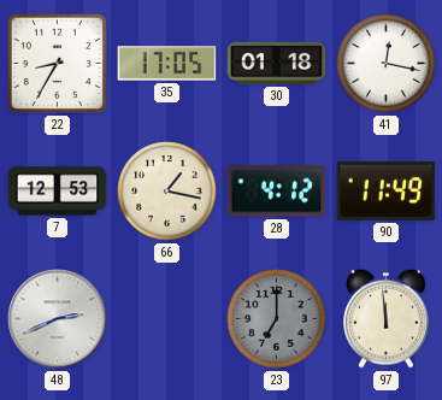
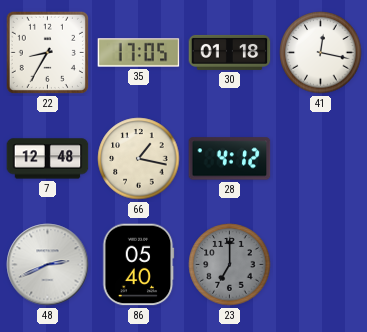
7: 12:53 -> 12:48 (48, 159)
90: 11:49 -> none (387, 190)
86: none -> 05:40 (139, 265)
97: 11:59 -> none (387, 318)
